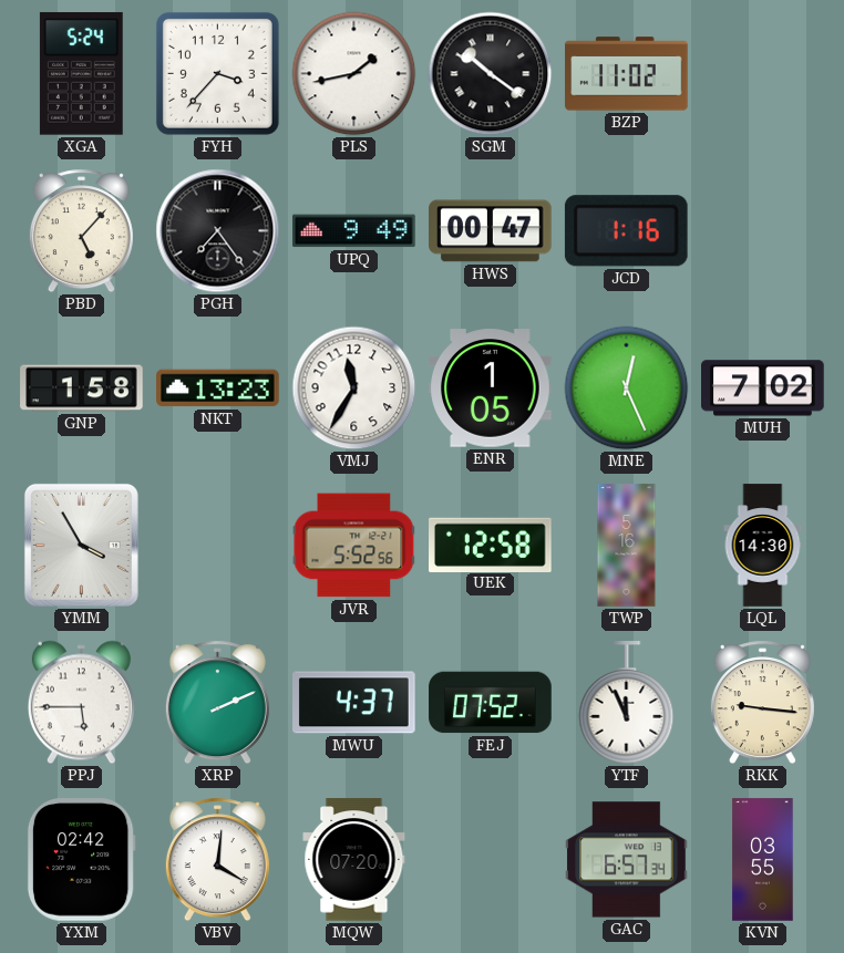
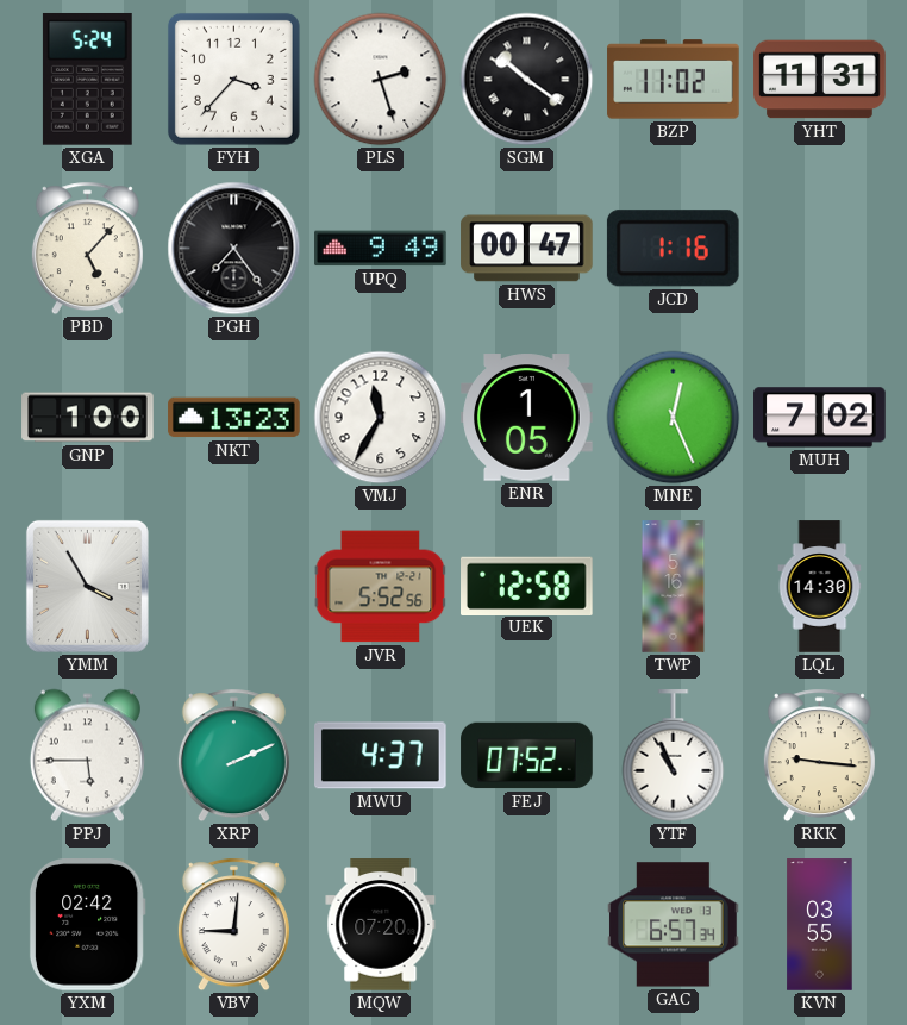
PLS: 1:43 -> 2:27 (381, 80)
YHT: none -> 11:31 (820, 80)
GNP: 1:58 -> 1:00 (88, 418)
YTF: 11:56 -> 10:56 (674, 756)
VBV: 4:01 -> 9:01 (233, 925)
